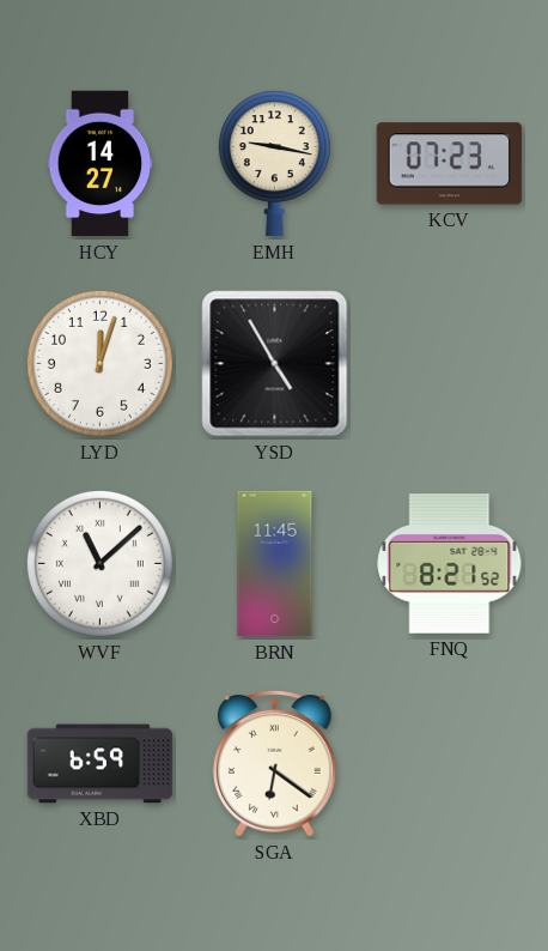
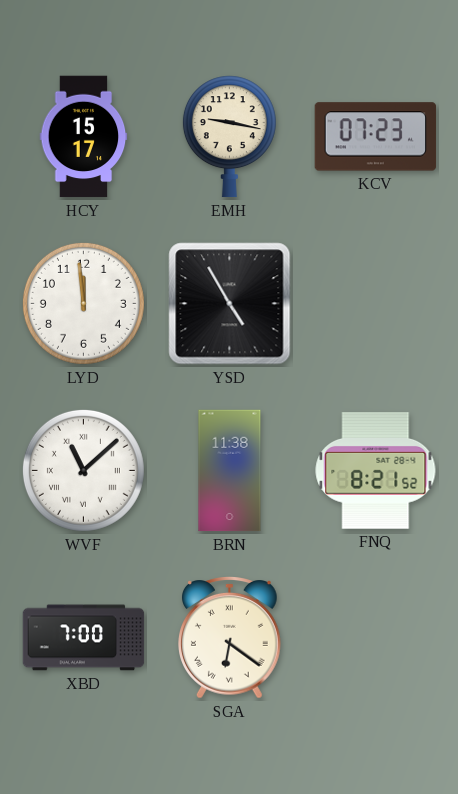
HCY: 14:27 -> 15:17 (84, 137)
LYD: 12:03 -> 11:59 (83, 303)
BRN: 11:45 -> 11:38 (230, 471)
XBD: 6:59 -> 7:00 (84, 638)
